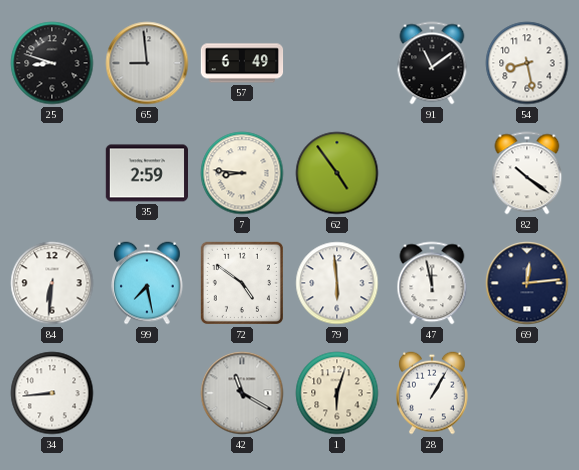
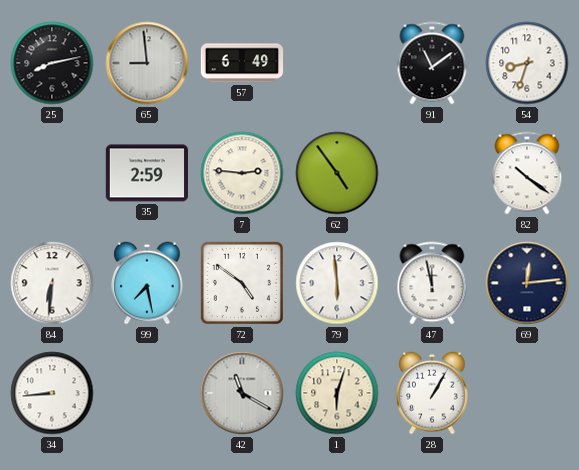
25: 8:48 -> 8:13 (52, 63)
54: 8:28 -> 8:33 (527, 63)
7: 8:46 -> 2:46 (242, 173)
